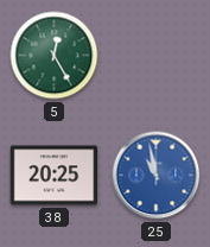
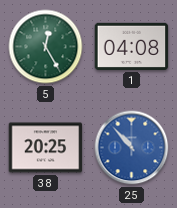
1: none -> 04:08 (132, 46)
25: 10:58 -> 10:53 (132, 148)
